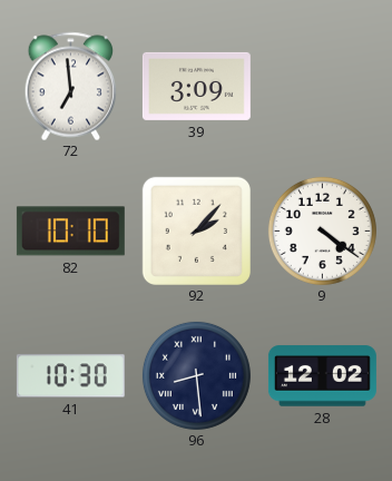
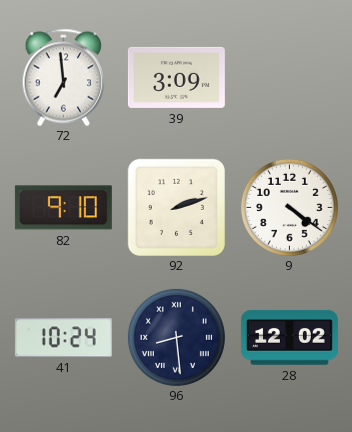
82: 10:10 -> 9:10 (63, 208)
92: 2:07 -> 2:12 (176, 207)
41: 10:30 -> 10:24 (63, 338)
